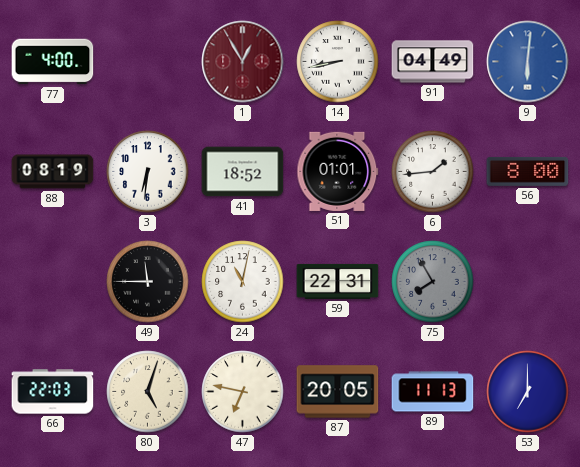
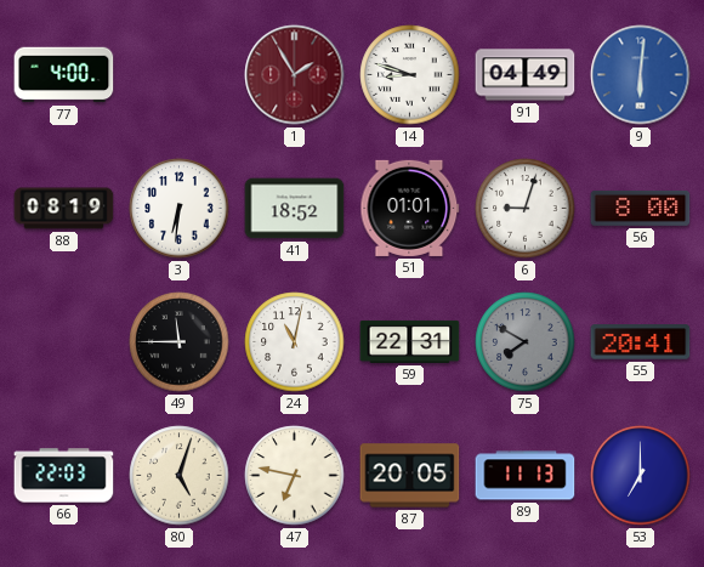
1: 12:55 -> 1:55 (295, 75)
14: 8:43 -> 8:48 (410, 75)
6: 1:44 -> 9:03 (526, 209)
75: 7:55 -> 7:50 (526, 342)
55: none -> 20:41 (641, 342)
